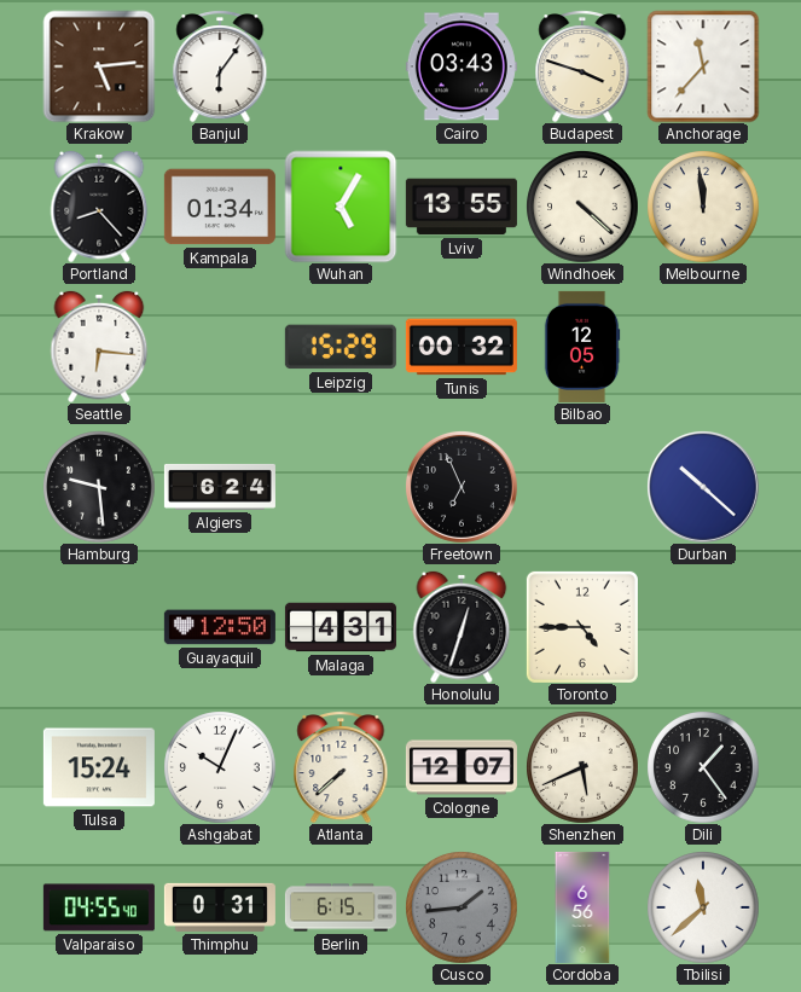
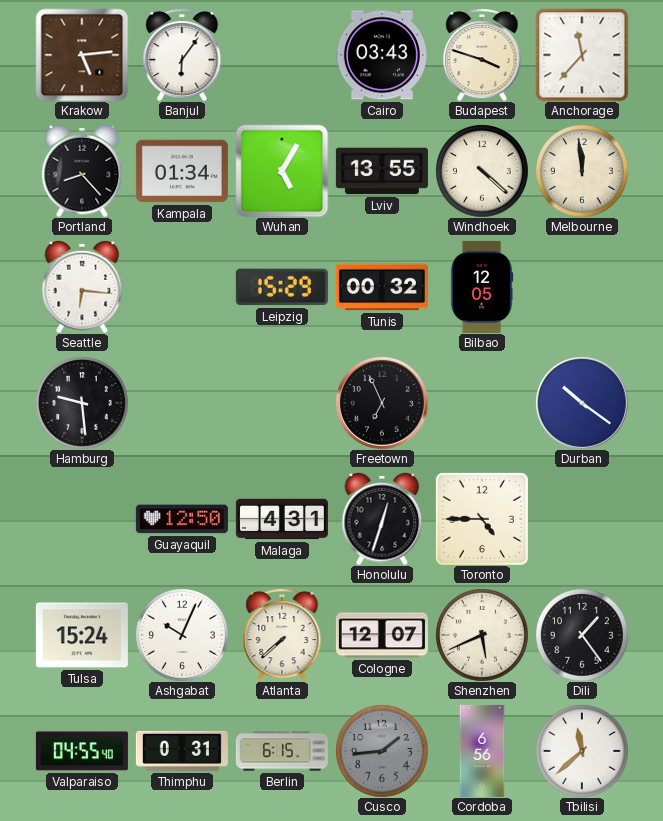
Algiers: 6:24 -> none (220, 487)
Durban: 10:22 -> 10:21 (582, 403)
